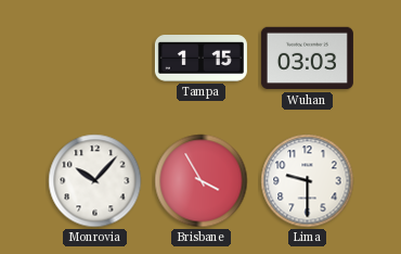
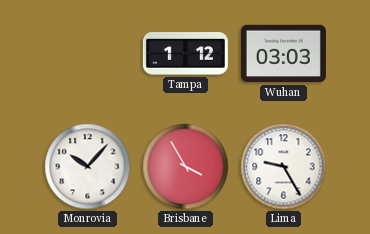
Tampa: 1:15 -> 1:12 (185, 54)
Lima: 9:30 -> 9:25 (284, 167)
